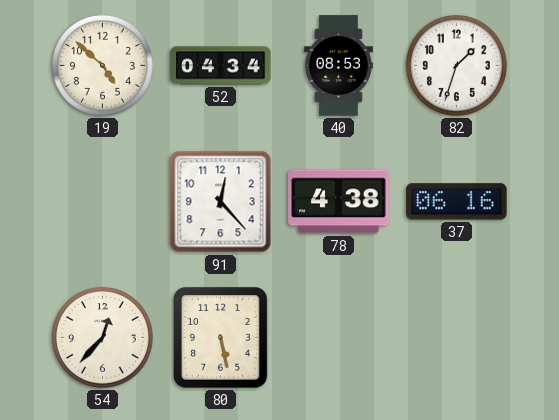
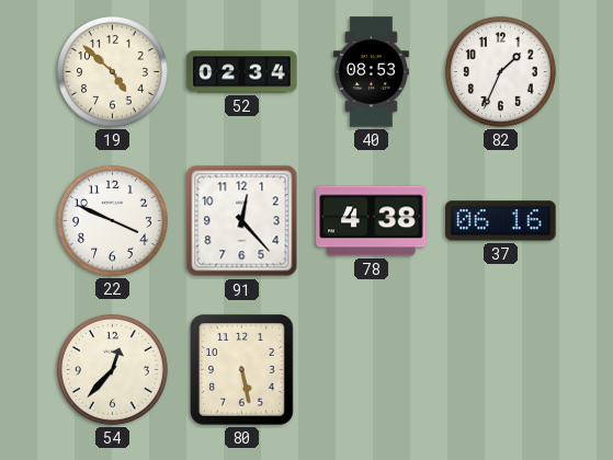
52: 04:34 -> 02:34 (242, 72)
82: 1:33 -> 1:34 (500, 71)
22: none -> 3:49 (112, 220)
